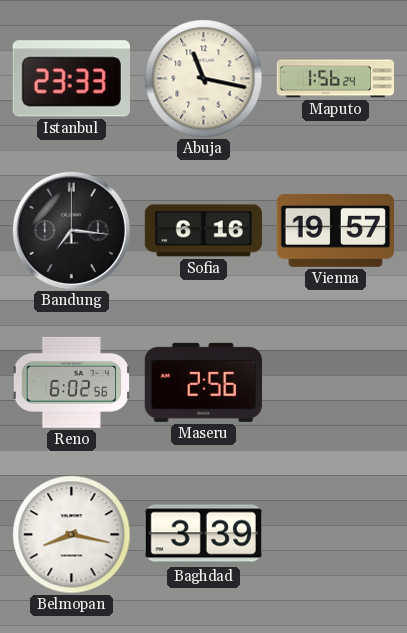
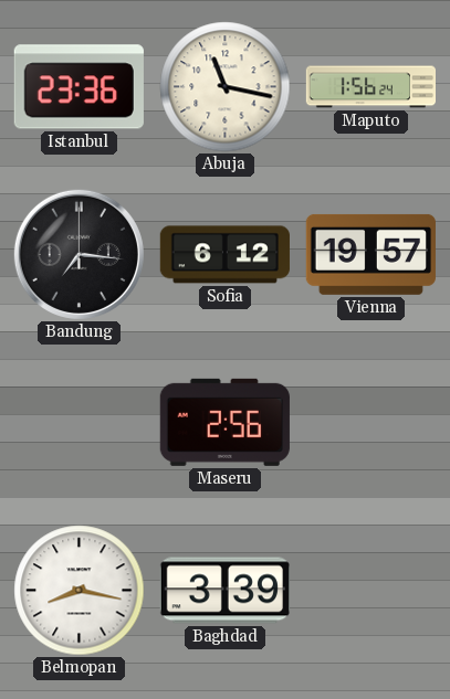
Istanbul: 23:33 -> 23:36 (79, 87)
Sofia: 6:16 -> 6:12 (224, 255)
Reno: 6:02 -> none (72, 382)
